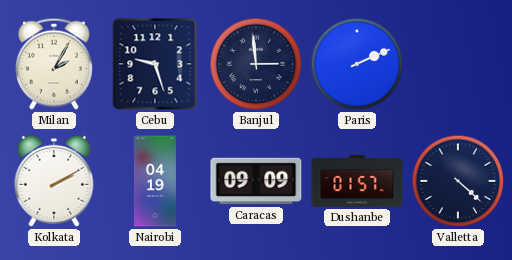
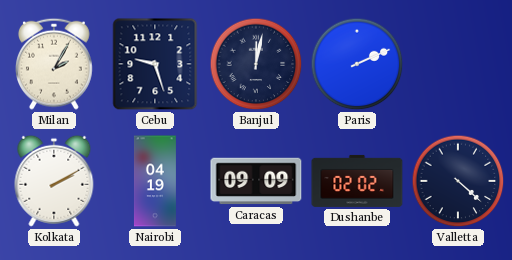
Banjul: 2:59 -> 12:02 (256, 64)
Dushanbe: 01:57 -> 02:02 (357, 181)
